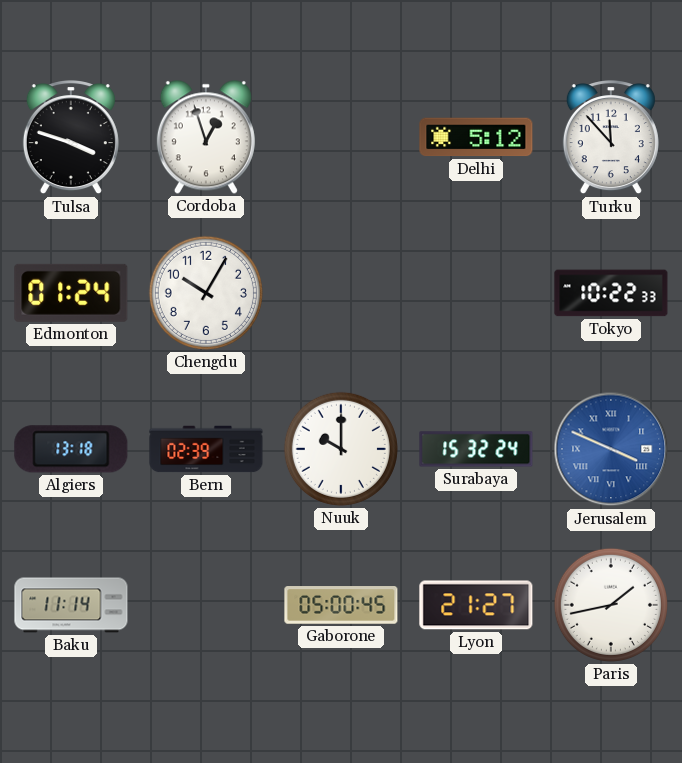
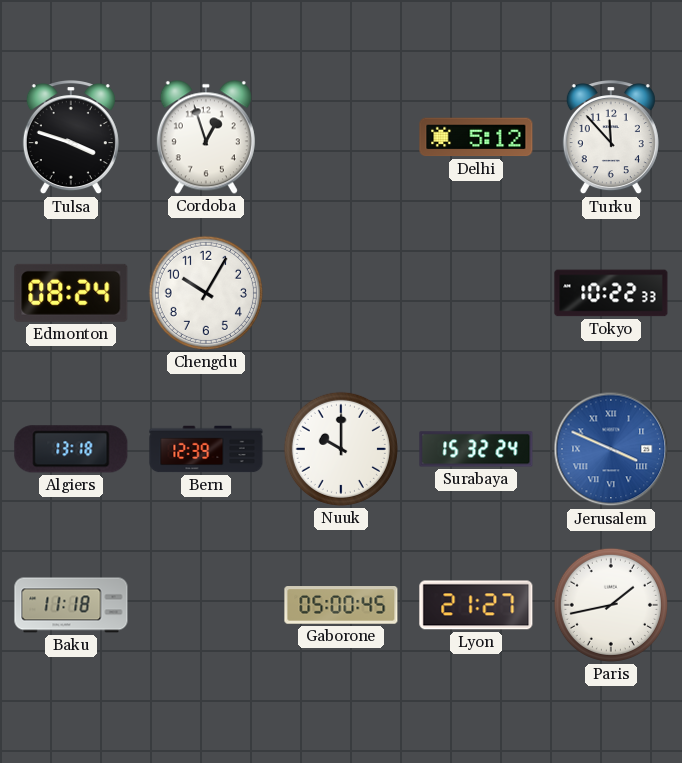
Edmonton: 01:24 -> 08:24 (71, 293)
Bern: 02:39 -> 12:39 (206, 449)
Baku: 11:14 -> 11:18 (71, 605)
